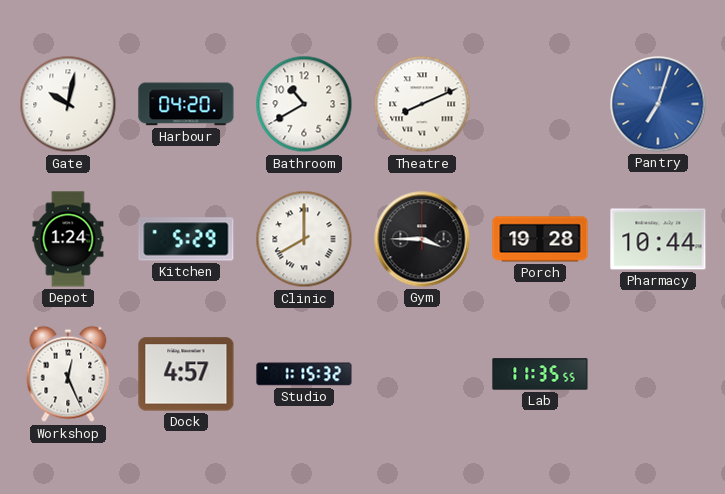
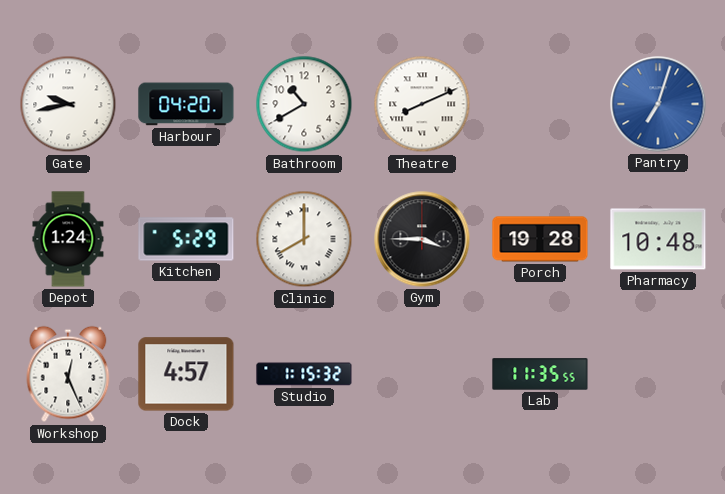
Gate: 10:02 -> 9:43 (68, 104)
Pharmacy: 10:44 -> 10:48 (658, 239)
